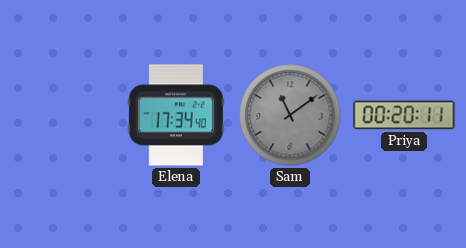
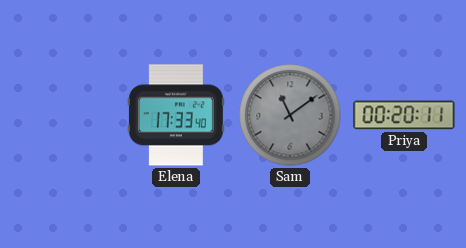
Elena: 17:34 -> 17:33 (176, 115)
